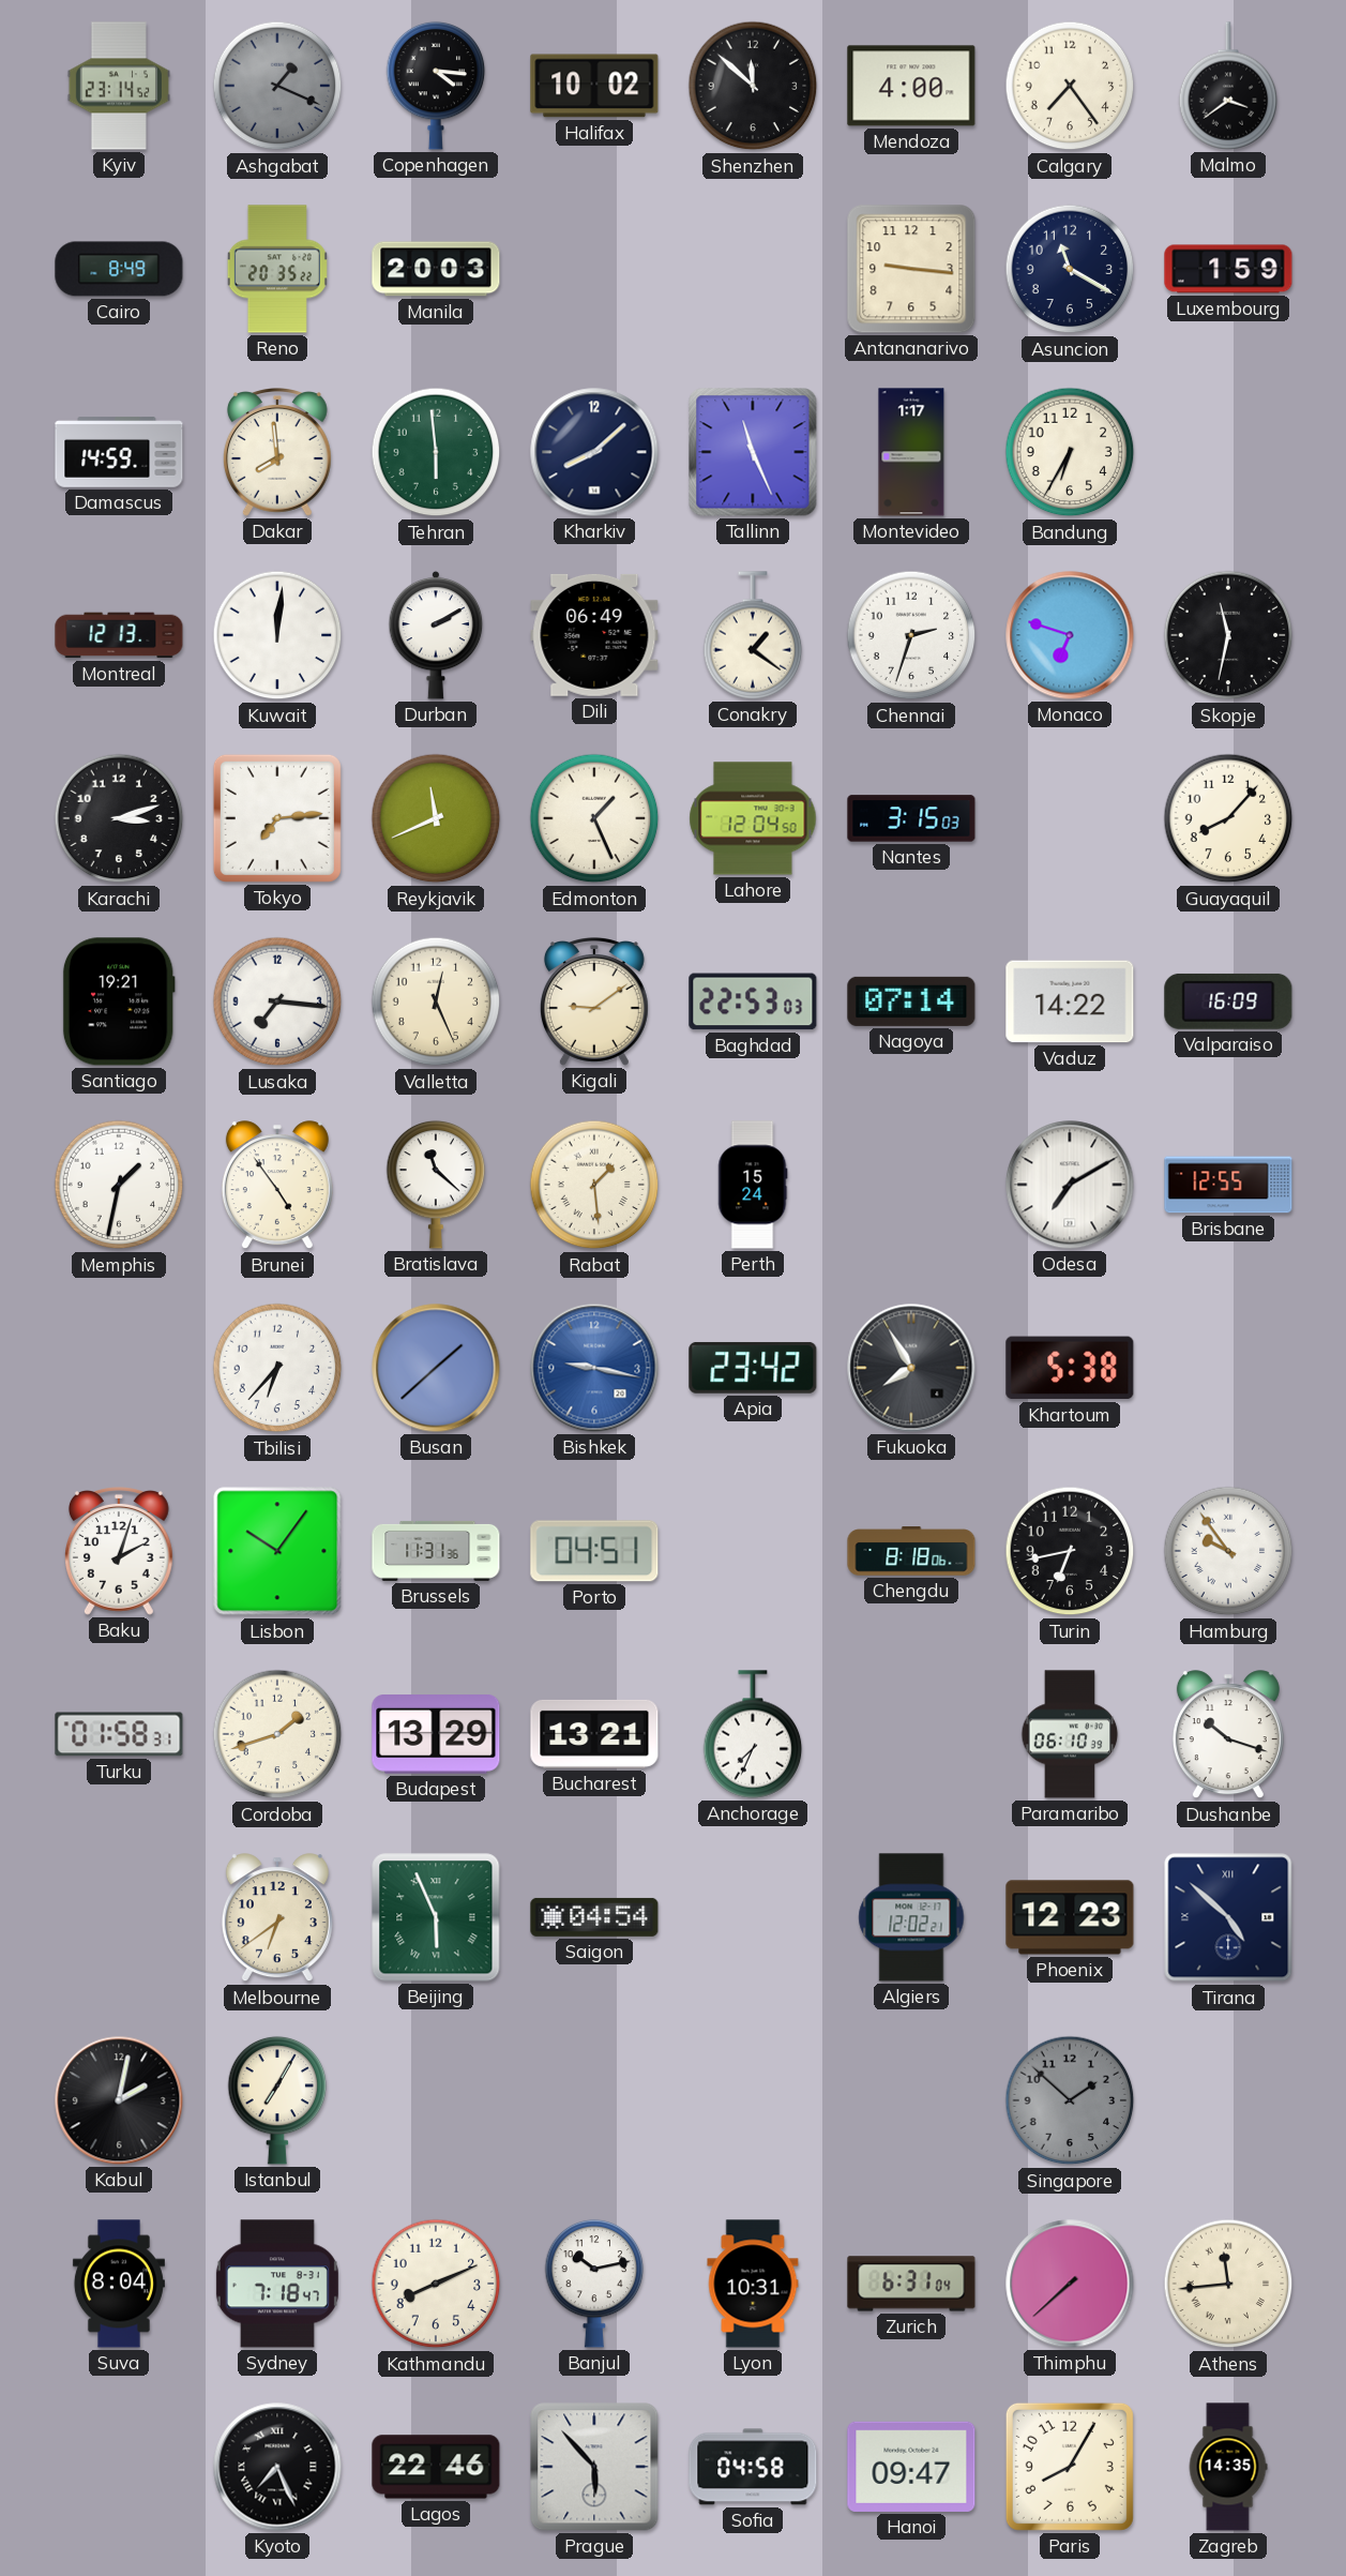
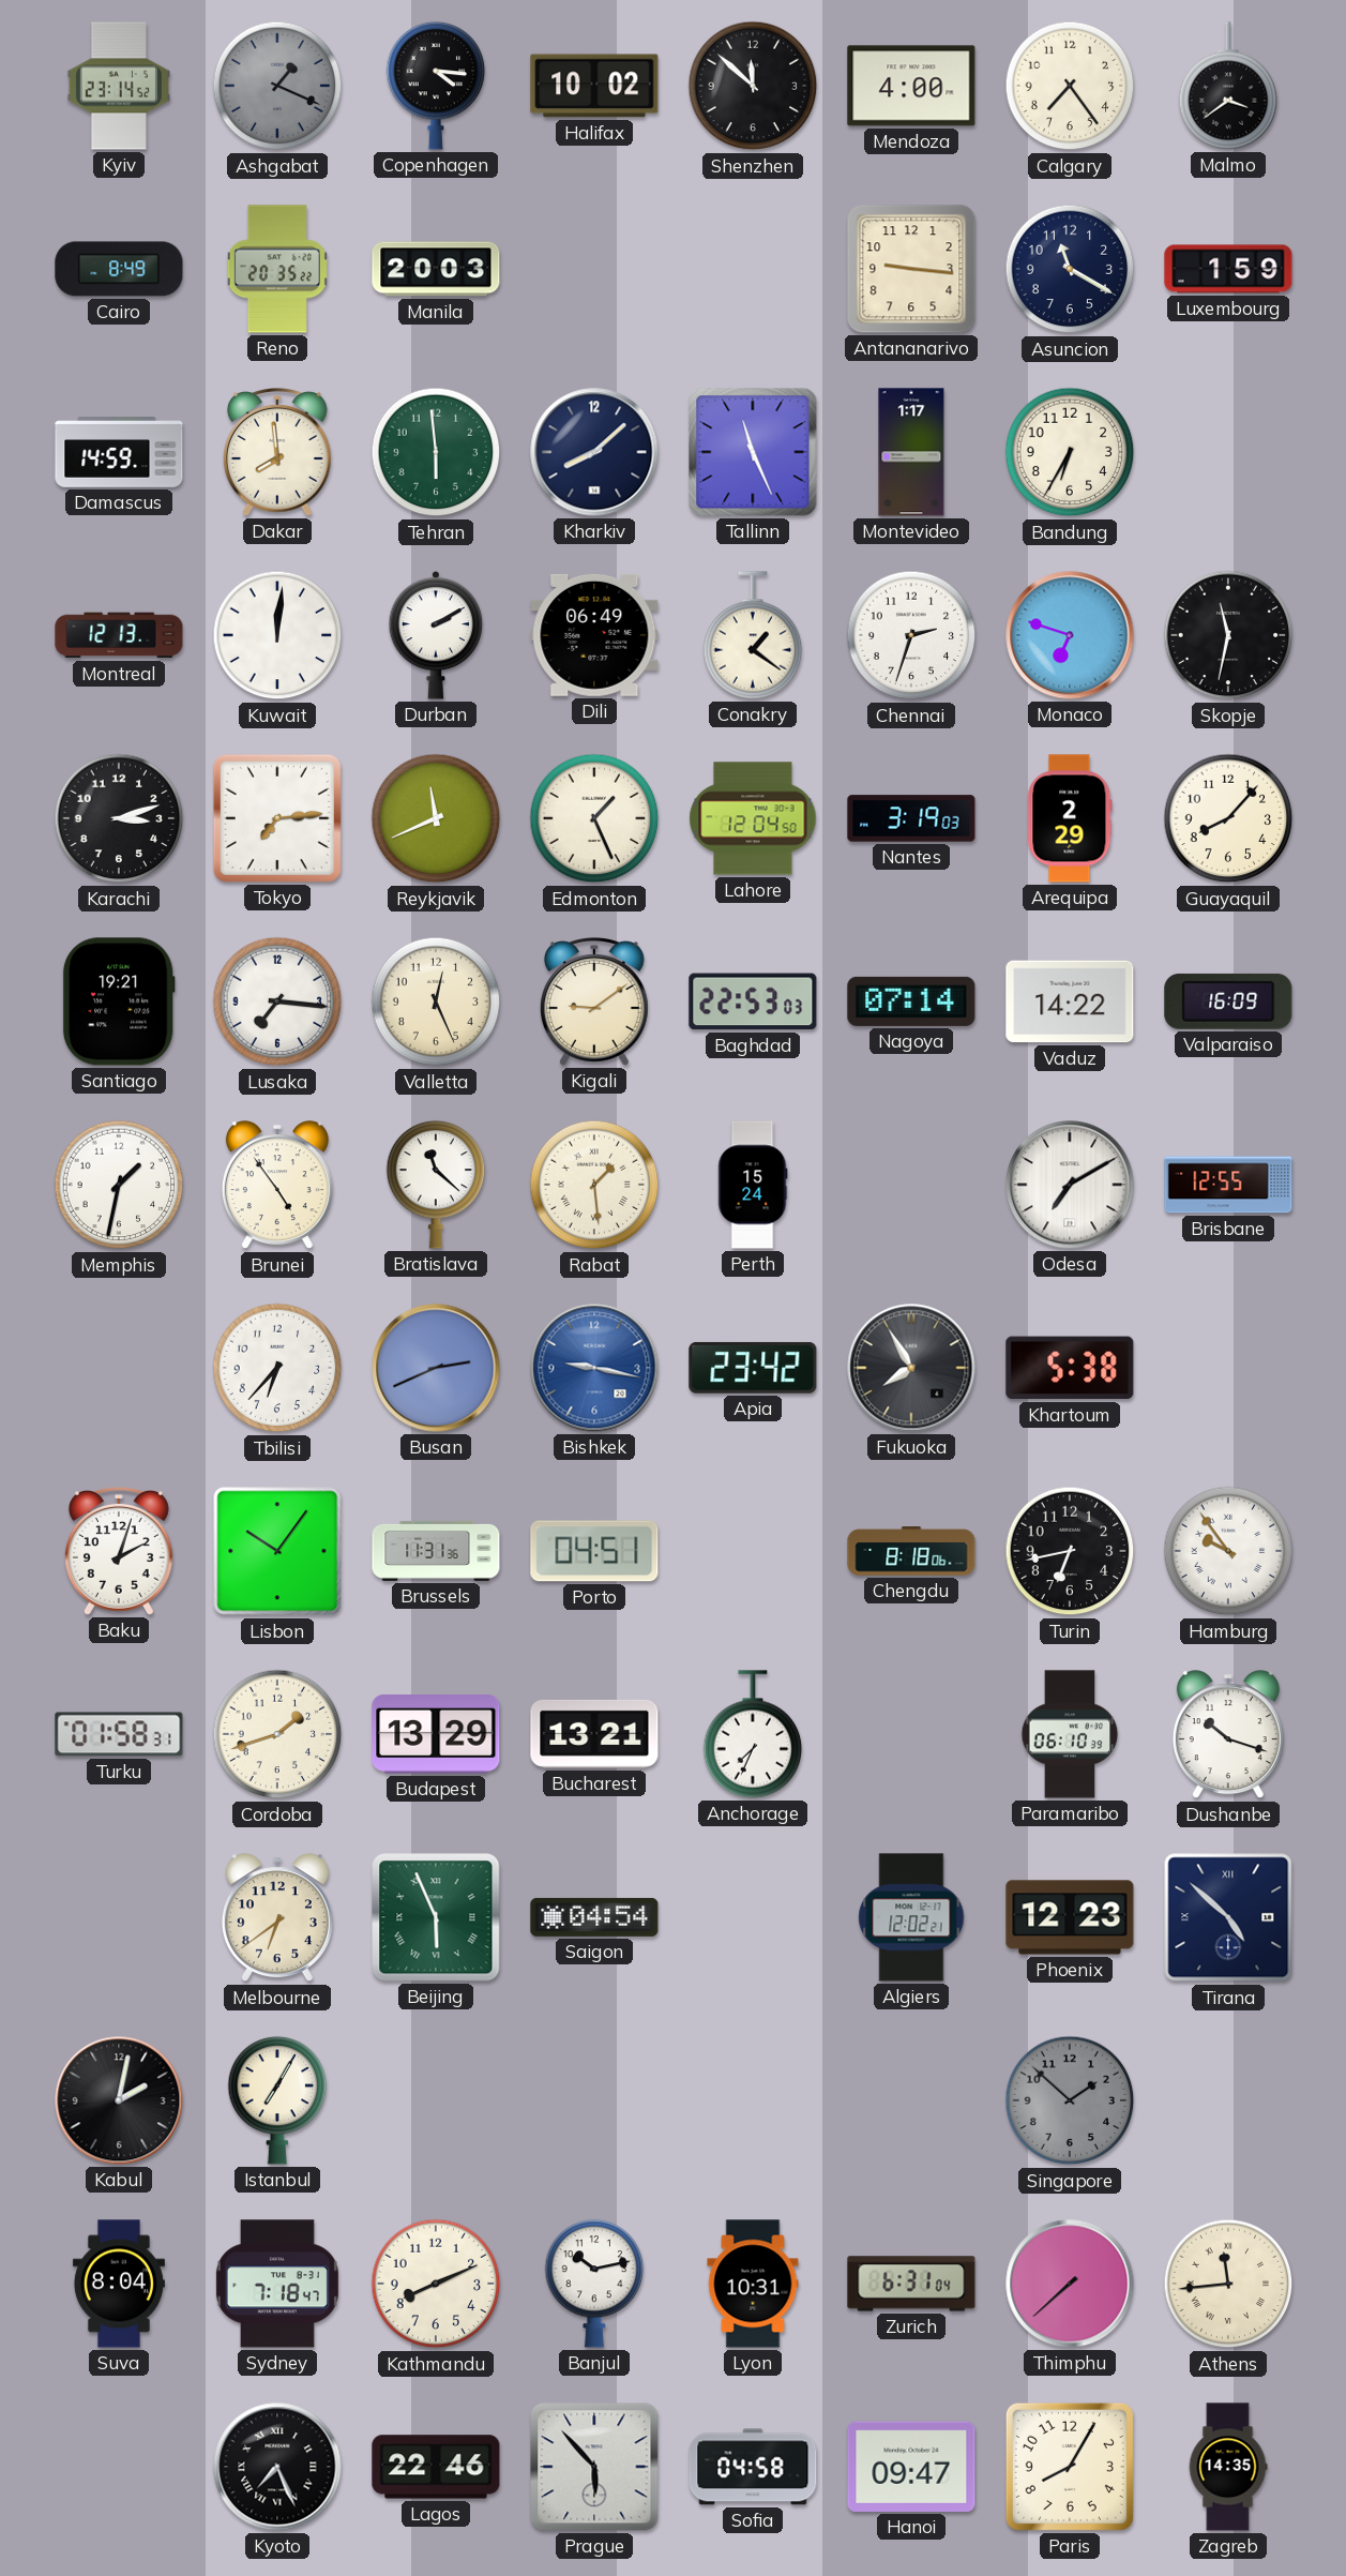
Nantes: 3:15 -> 3:19 (911, 818)
Arequipa: none -> 2:29 (1070, 818)
Busan: 1:38 -> 2:41 (436, 1368)
